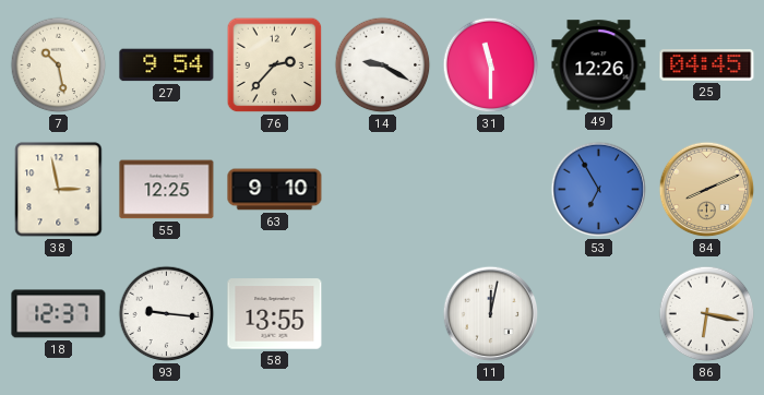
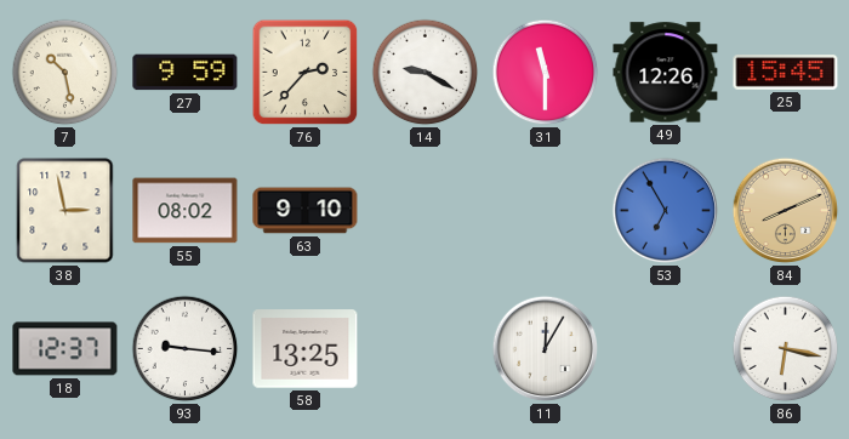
27: 9:54 -> 9:59 (186, 73)
25: 04:45 -> 15:45 (786, 73)
55: 12:25 -> 08:02 (186, 211)
58: 13:55 -> 13:25 (306, 349)
11: 12:02 -> 12:05 (546, 349)
